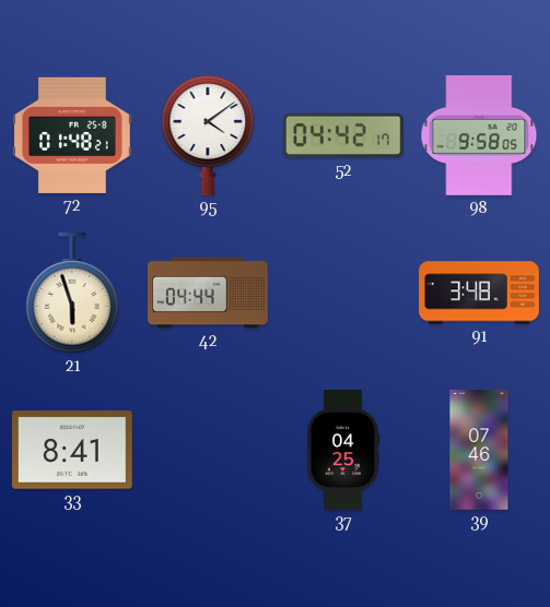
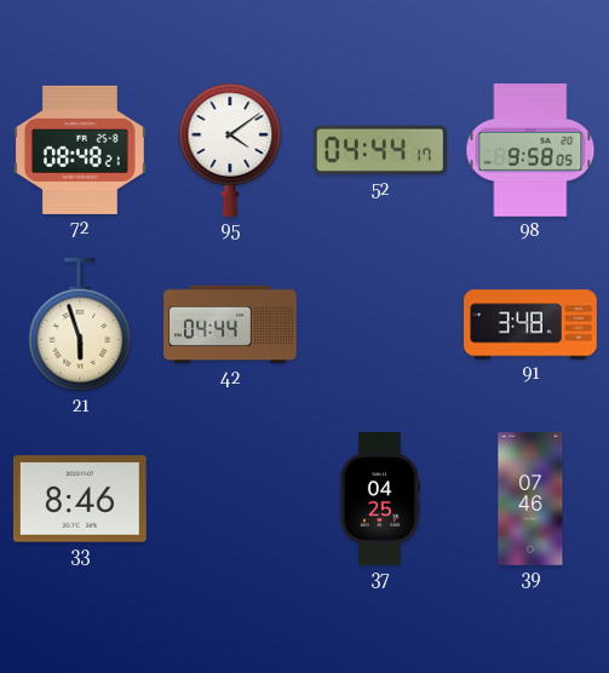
72: 01:48 -> 08:48 (80, 150)
52: 04:42 -> 04:44 (380, 150)
33: 8:41 -> 8:46 (80, 499)
